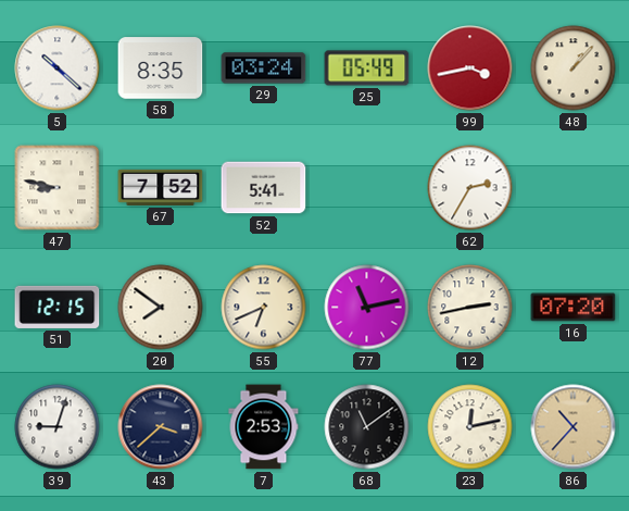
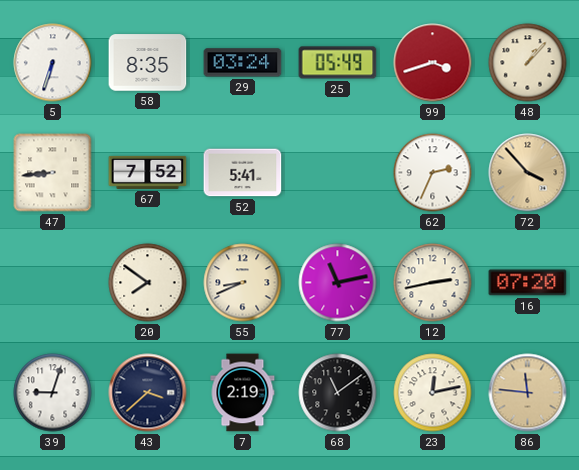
5: 10:22 -> 6:33 (53, 63)
99: 3:43 -> 3:42 (433, 63)
47: 8:47 -> 8:44 (53, 173)
62: 2:35 -> 2:34 (433, 173)
72: none -> 3:53 (528, 173)
51: 12:15 -> none (58, 307)
55: 6:41 -> 8:41 (243, 283)
7: 2:53 -> 2:19 (243, 393)
86: 10:37 -> 11:46 (528, 393)
